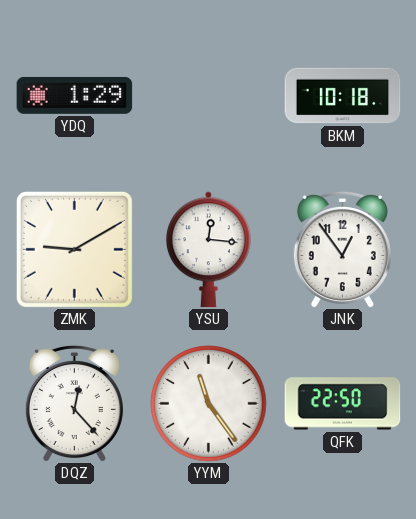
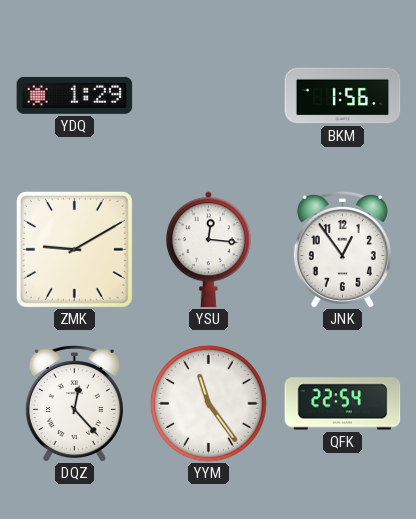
BKM: 10:18 -> 1:56 (343, 96)
QFK: 22:50 -> 22:54 (343, 404)
